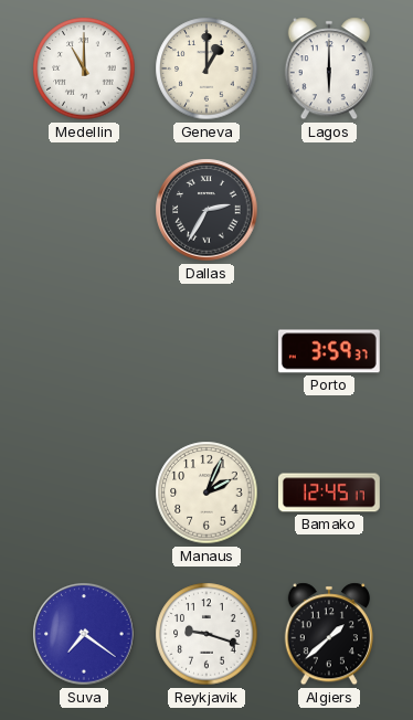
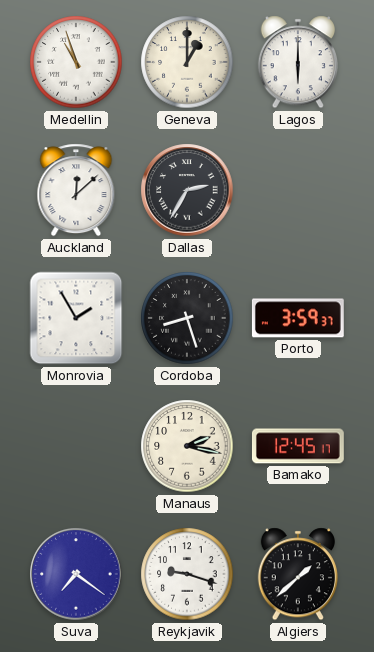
Medellin: 11:00 -> 10:57 (76, 62)
Auckland: none -> 12:08 (76, 190)
Monrovia: none -> 1:55 (76, 318)
Cordoba: none -> 8:27 (187, 318)
Manaus: 2:04 -> 2:17 (187, 446)
